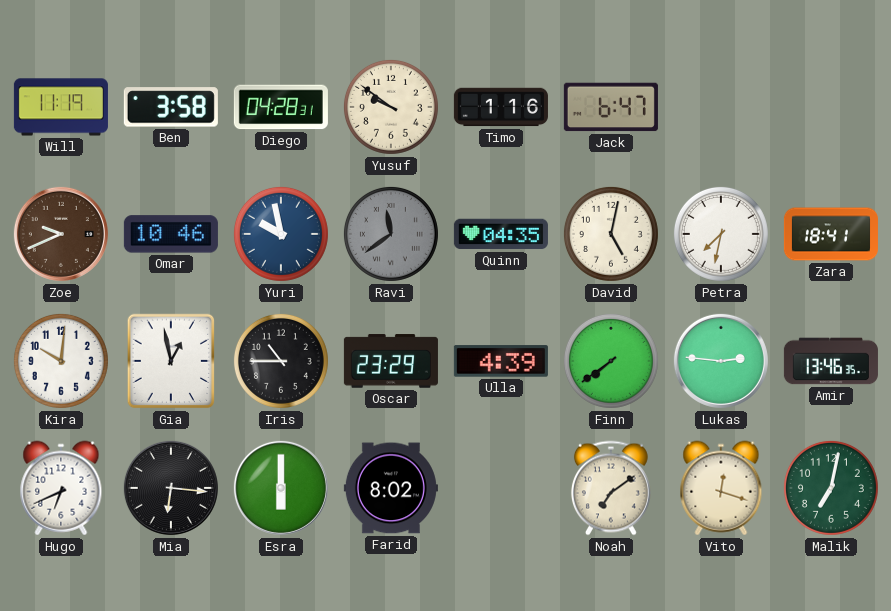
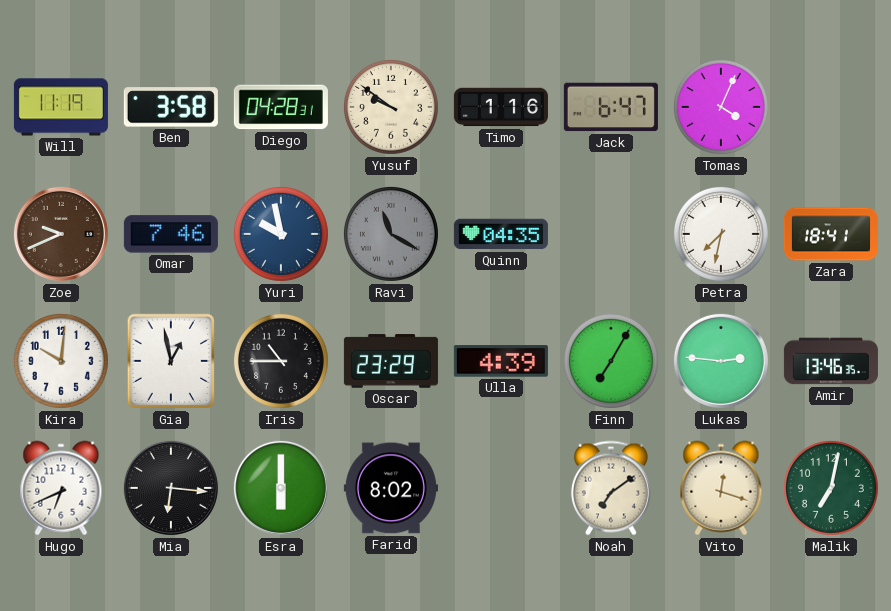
Tomas: none -> 4:04 (721, 107)
Omar: 10:46 -> 7:46 (171, 234)
Ravi: 11:39 -> 11:20 (391, 234)
David: 5:02 -> none (611, 234)
Finn: 7:39 -> 7:05 (611, 361)
